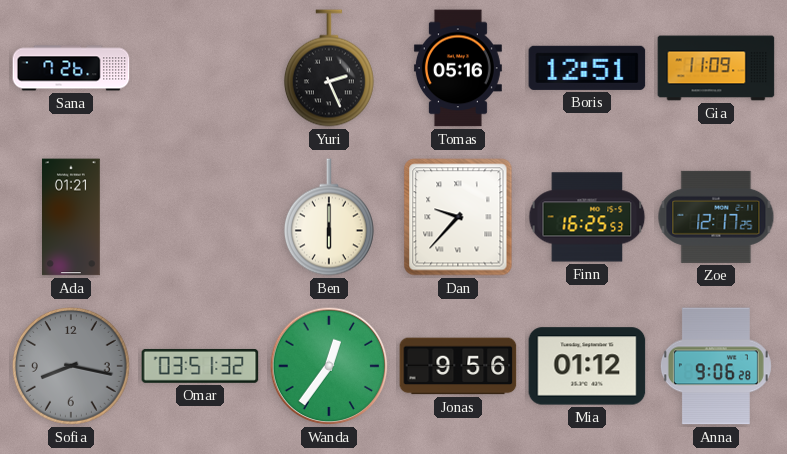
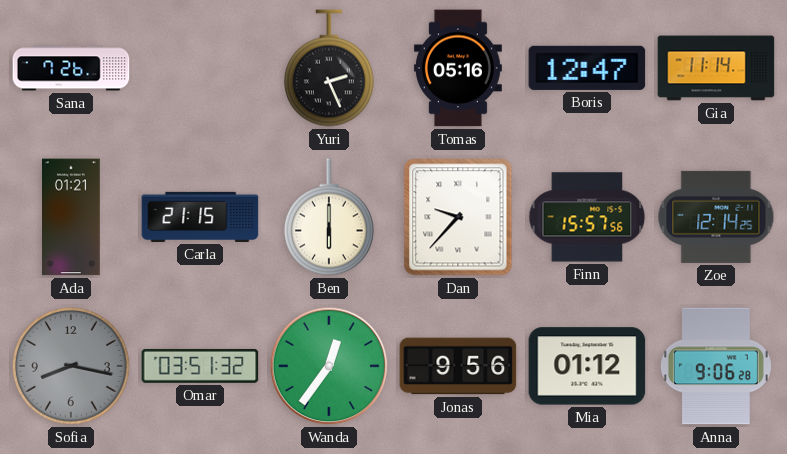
Boris: 12:51 -> 12:47 (587, 68)
Gia: 11:09 -> 11:14 (716, 68)
Carla: none -> 21:15 (200, 217)
Finn: 16:25 -> 15:57 (587, 217)
Zoe: 12:17 -> 12:14 (716, 217)
